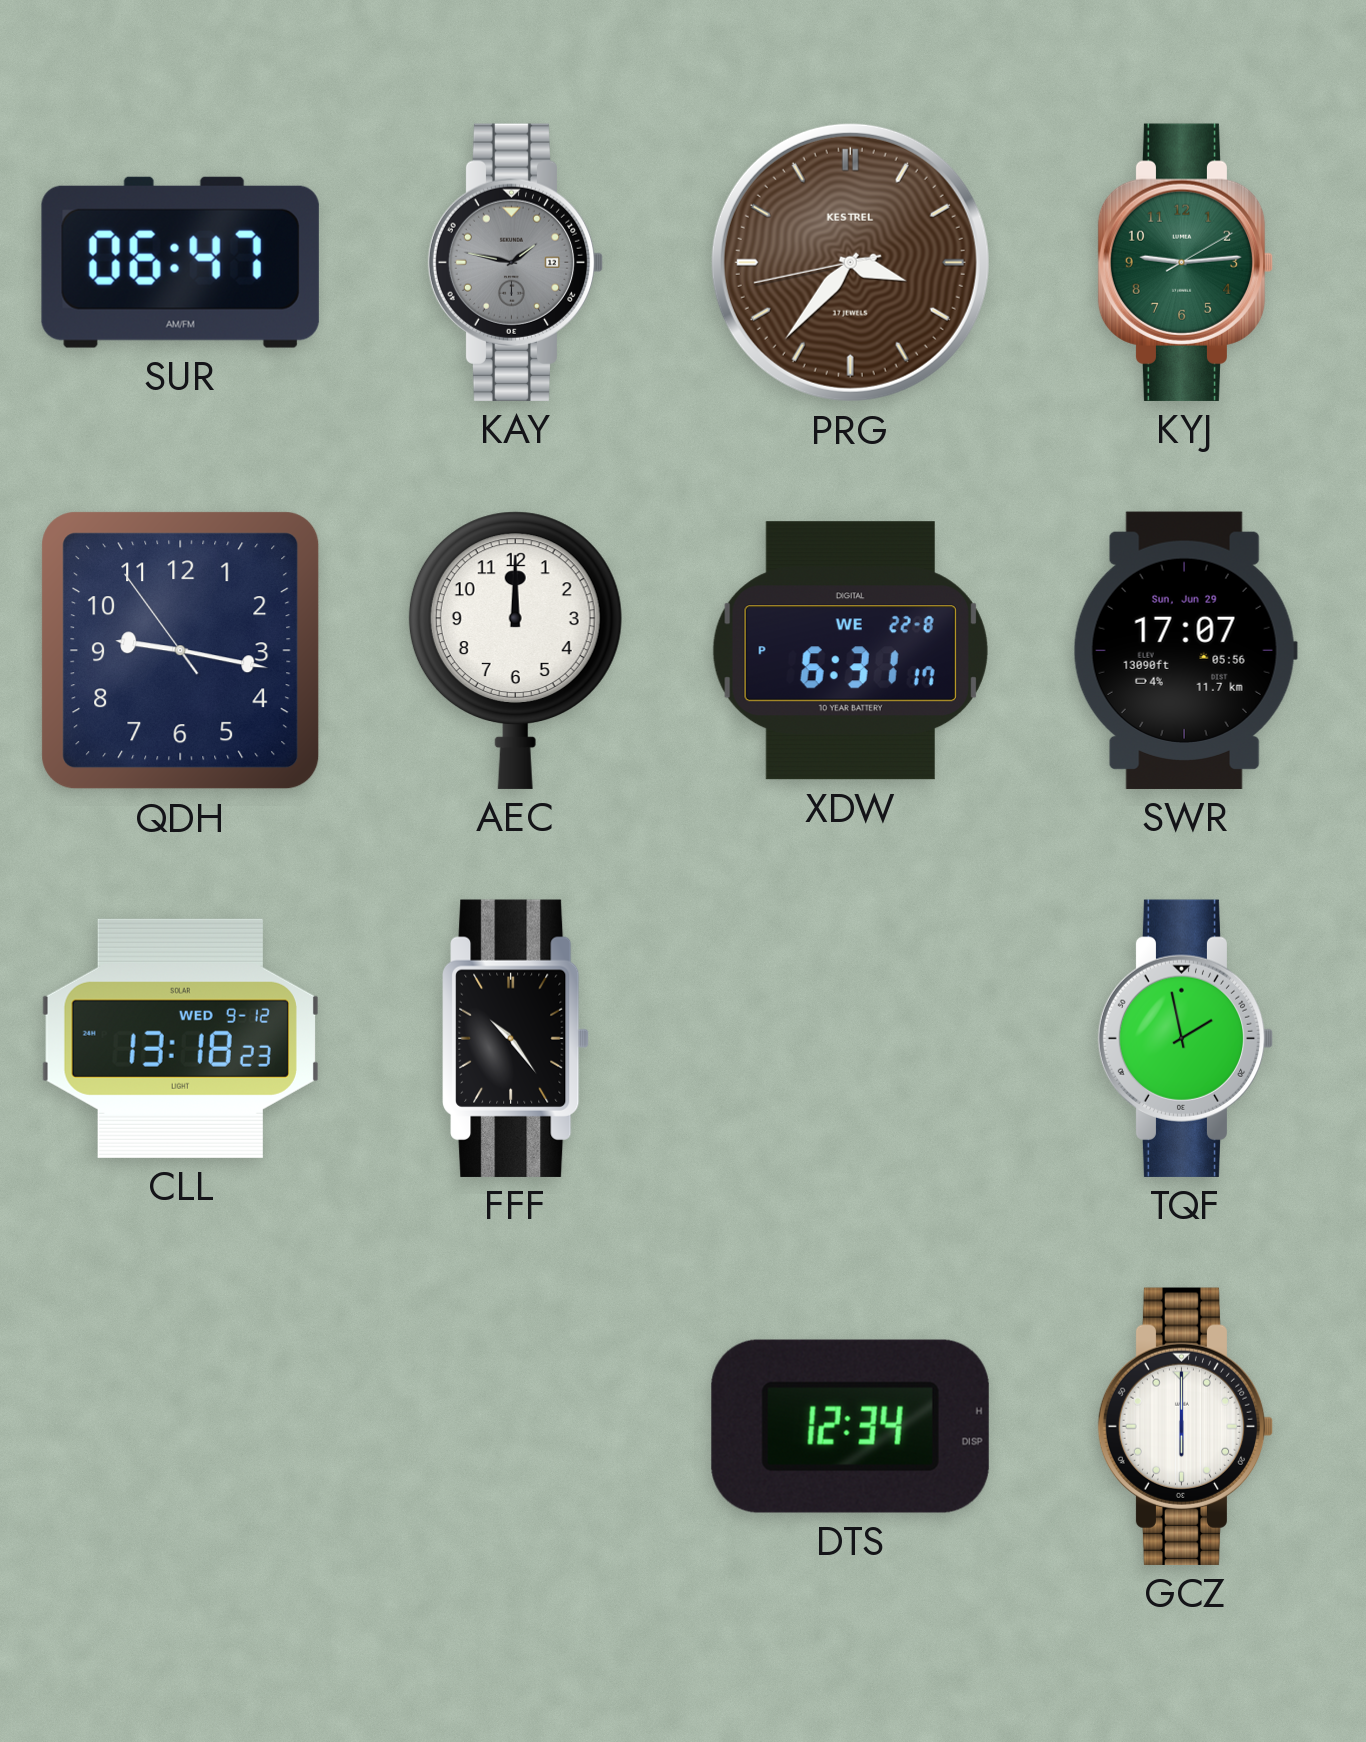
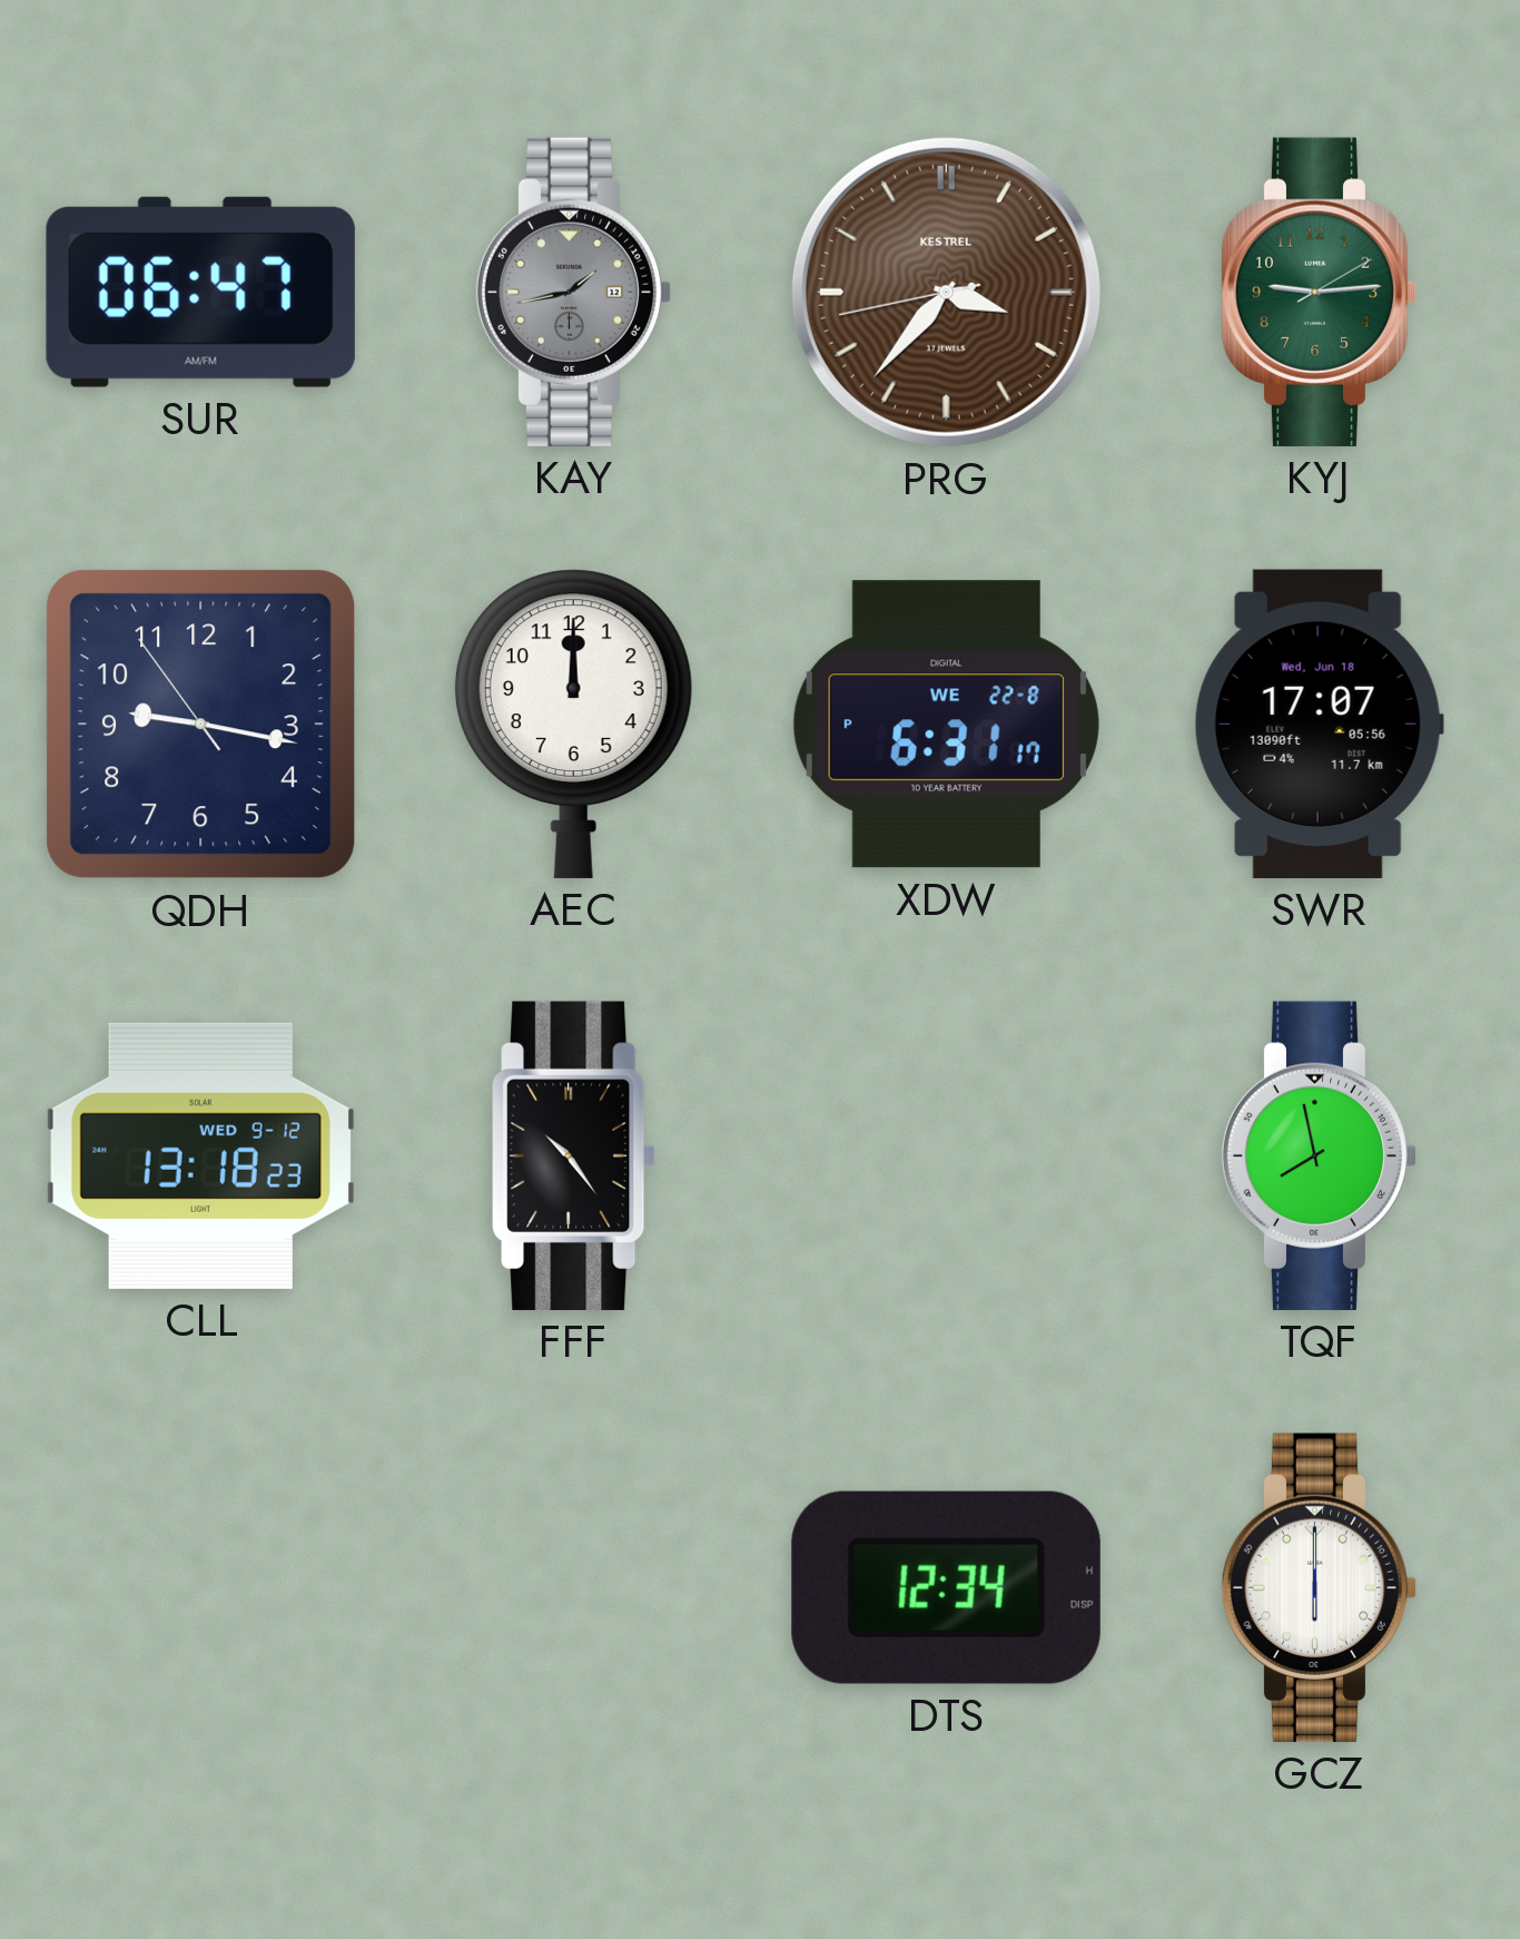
KAY: 1:47 -> 1:43 (574, 292)
SWR date: Sun, Jun 29 -> Wed, Jun 18 (1319, 724)
TQF: 1:58 -> 7:58 (1320, 1155)
